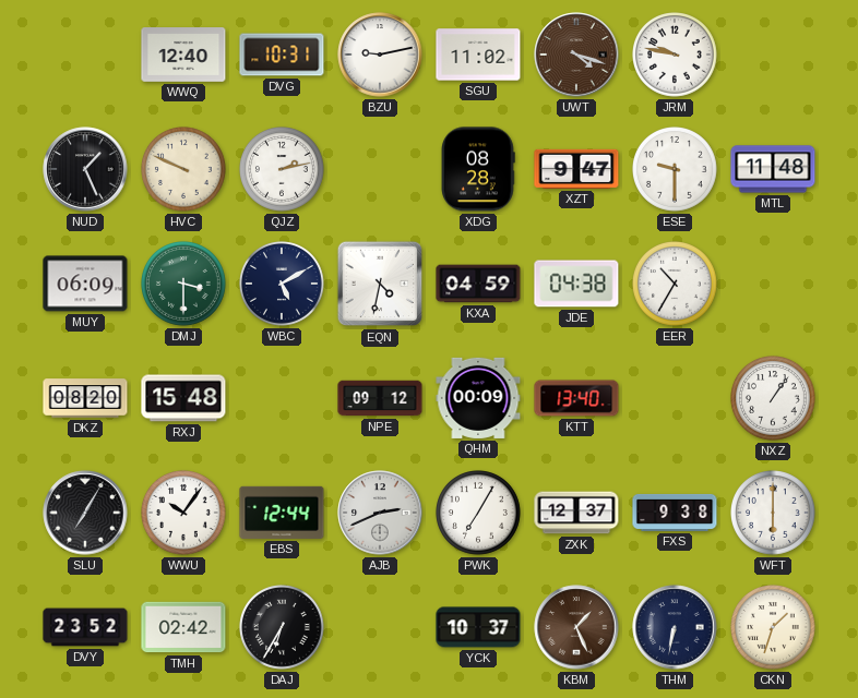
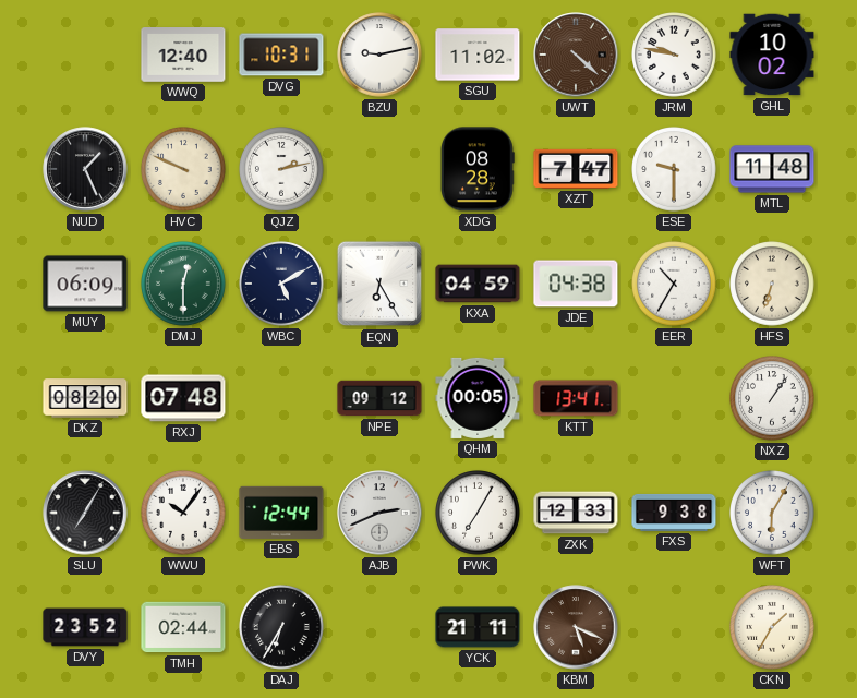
UWT: 4:18 -> 4:22 (576, 55)
GHL: none -> 10:02 (772, 55)
XZT: 9:47 -> 7:47 (576, 169)
DMJ: 3:30 -> 12:30 (184, 285)
EQN: 4:32 -> 6:25 (379, 284)
HFS: none -> 6:33 (773, 285)
RXJ: 15:48 -> 07:48 (183, 398)
QHM: 00:09 -> 00:05 (478, 398)
KTT: 13:40 -> 13:41 (576, 398)
ZXK: 12:37 -> 12:33 (576, 513)
WFT: 6:00 -> 6:05 (773, 514)
TMH: 02:42 -> 02:44 (183, 627)
YCK: 10:37 -> 21:11 (478, 627)
KBM: 1:26 -> 5:19 (576, 627)
THM: 6:32 -> none (675, 627)
CKN: 1:33 -> 1:35 (773, 628)
